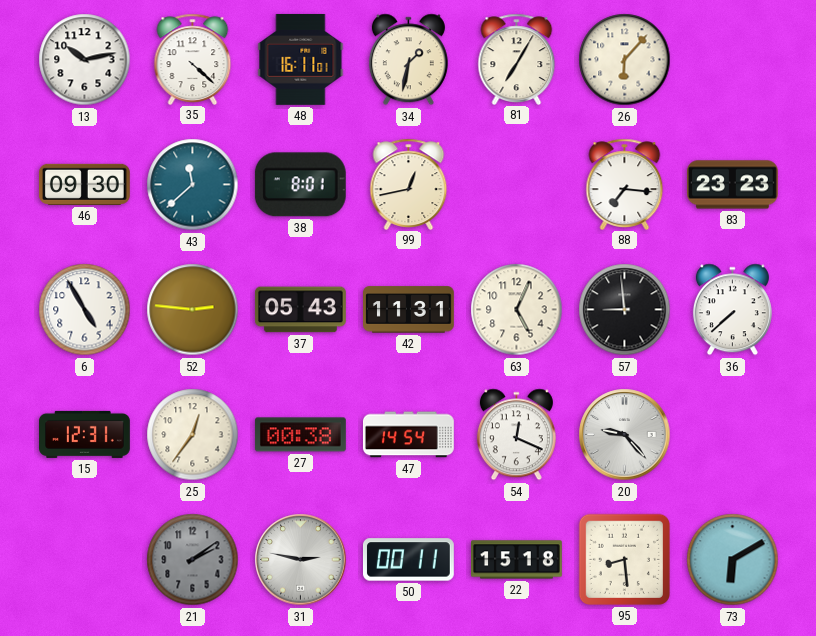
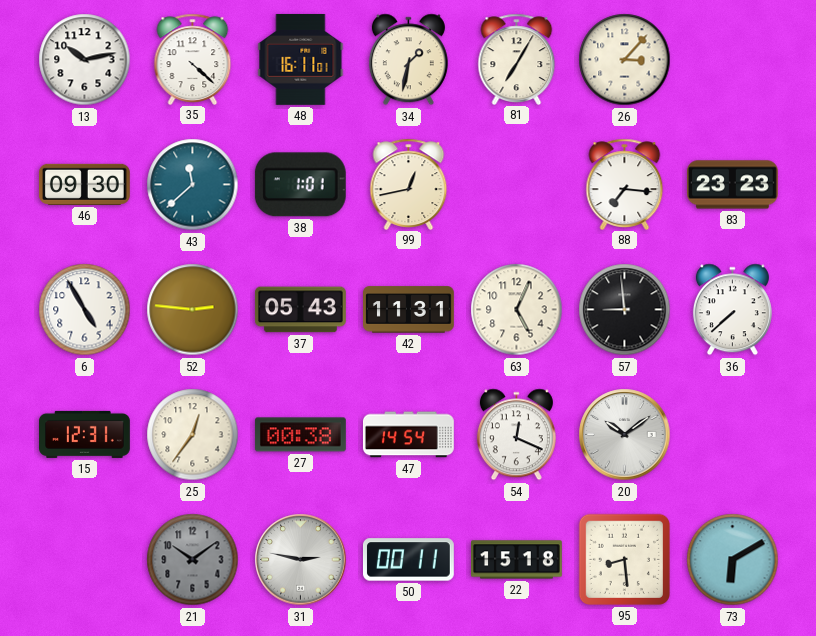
26: 6:07 -> 3:07 (625, 60)
38: 8:01 -> 1:01 (300, 185)
20: 9:23 -> 10:09 (625, 435)
21: 2:09 -> 10:09 (193, 560)
